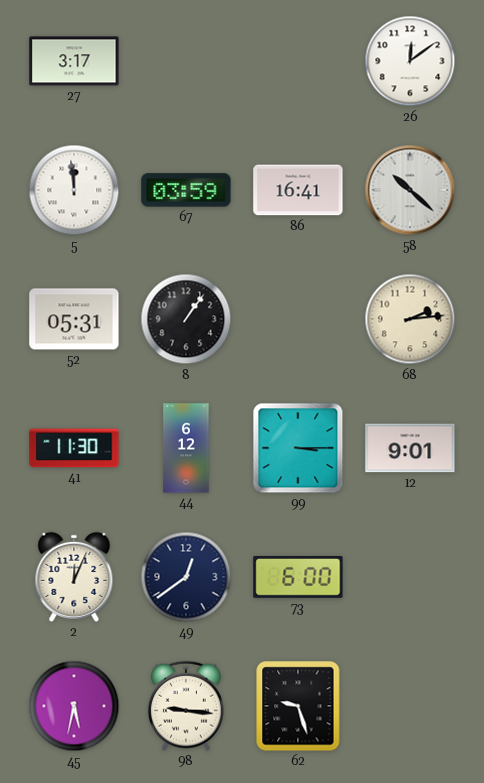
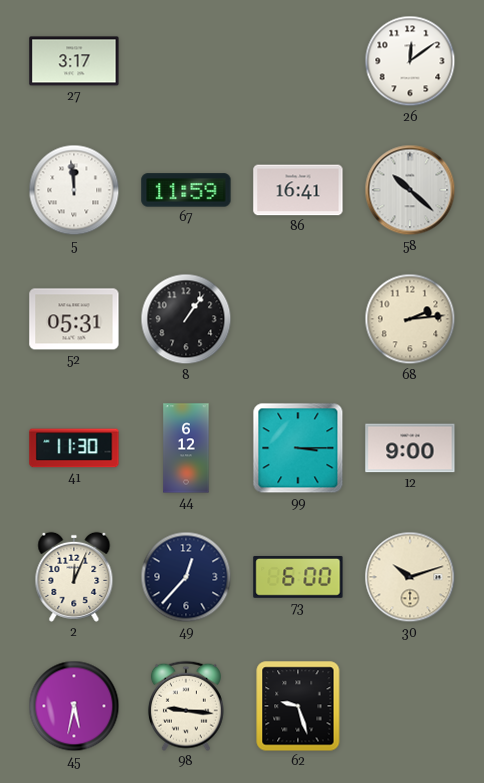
67: 03:59 -> 11:59 (186, 190)
12: 9:01 -> 9:00 (410, 448)
49: 12:39 -> 12:37 (186, 577)
30: none -> 10:12 (410, 577)
